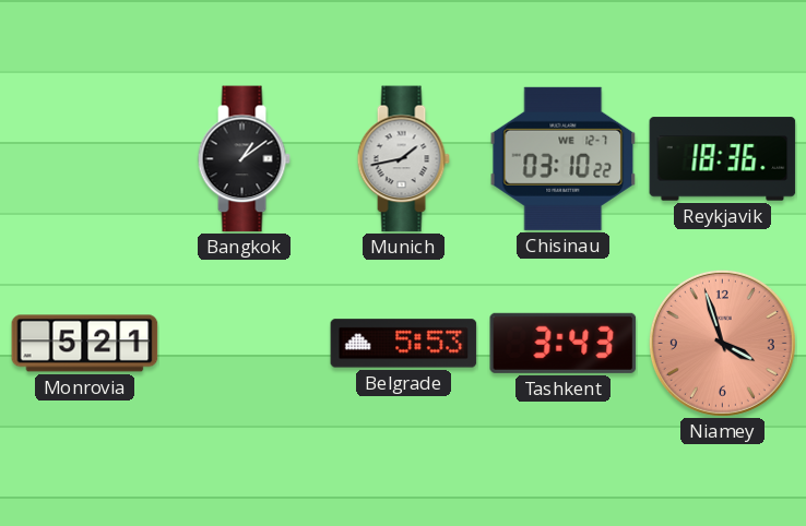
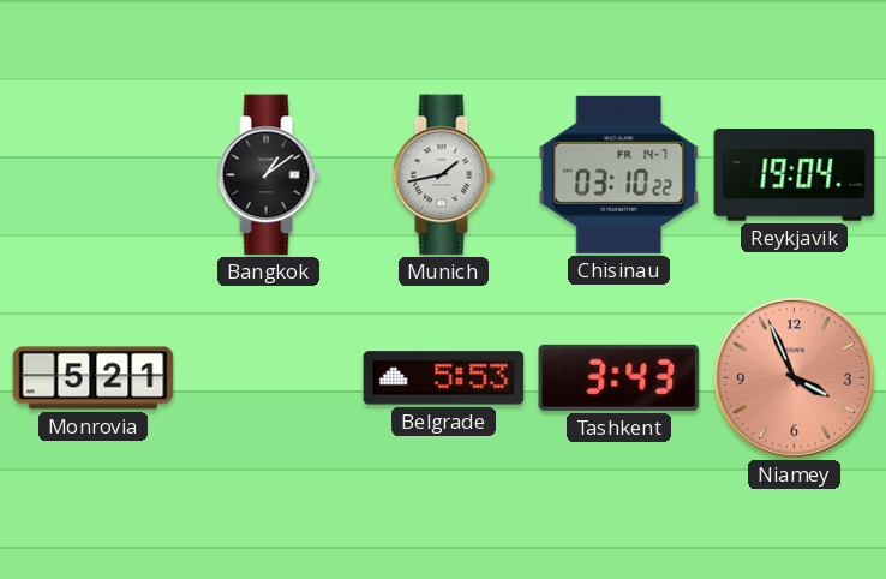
Chisinau date: WE 12-7 -> FR 14-7 (619, 174)
Reykjavik: 18:36 -> 19:04 (795, 175)
Niamey: 3:57 -> 3:56 (794, 377)
